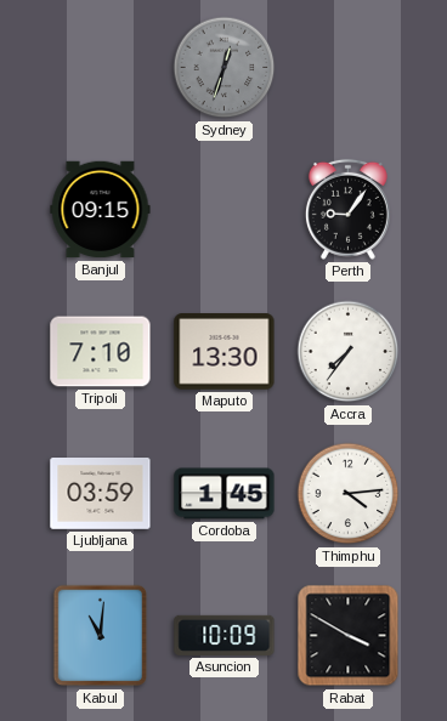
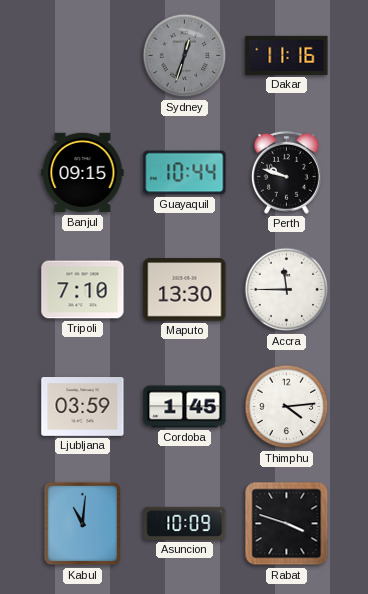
Dakar: none -> 11:16 (287, 55)
Guayaquil: none -> 10:44 (185, 173)
Perth: 9:06 -> 9:48 (286, 172)
Accra: 7:36 -> 11:45 (287, 290)
Rabat: 3:50 -> 3:48 (287, 524)
